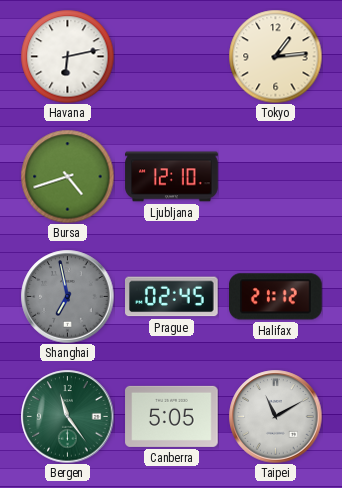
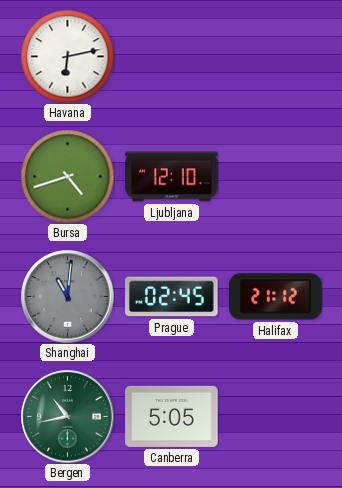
Tokyo: 1:14 -> none (275, 56)
Shanghai: 6:58 -> 11:01 (67, 296)
Bergen: 11:24 -> 10:43 (67, 416)
Taipei: 11:10 -> none (275, 416)
